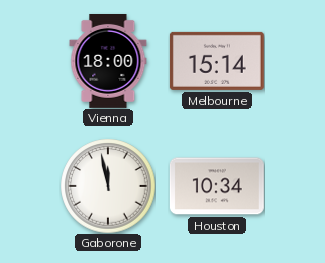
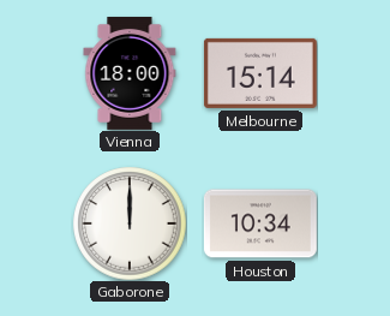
Gaborone: 11:58 -> 12:00 (130, 223)
